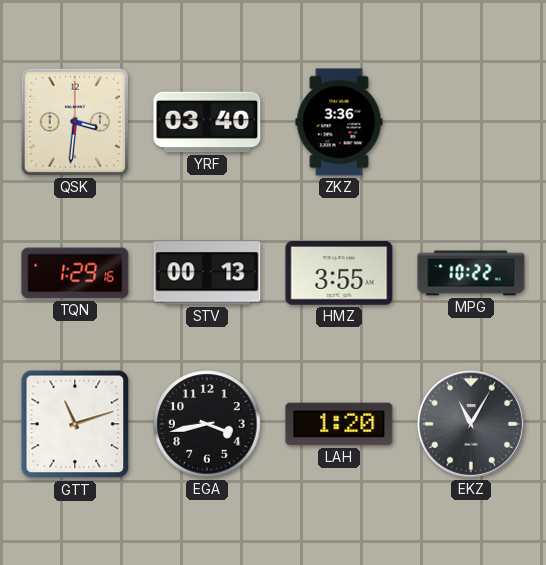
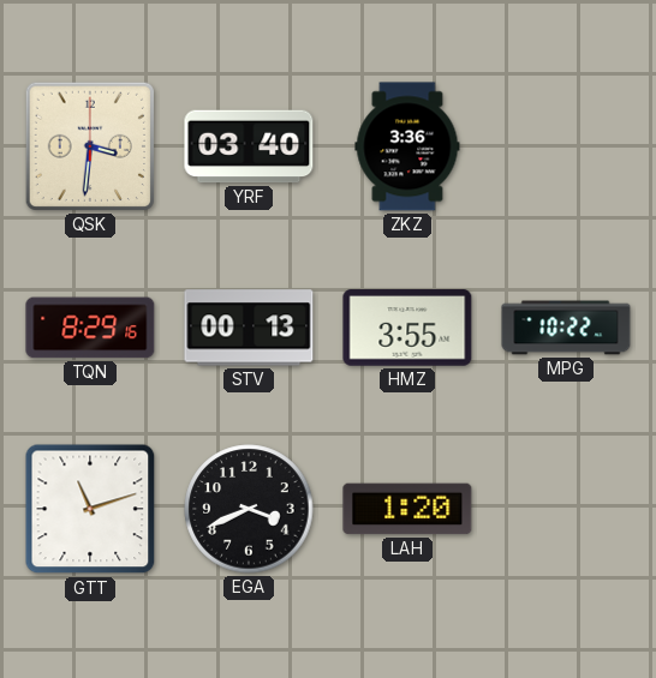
TQN: 1:29 -> 8:29 (90, 328)
EGA: 3:43 -> 3:41 (249, 509)
EKZ: 11:05 -> none (471, 424)
